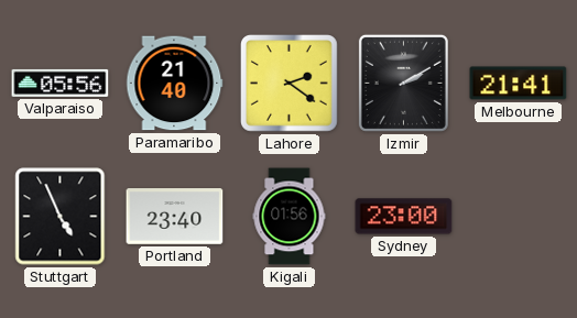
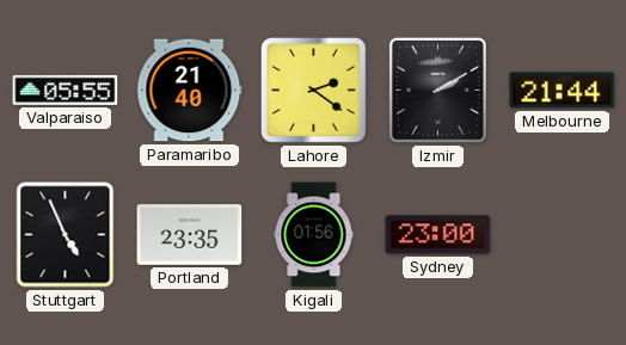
Valparaiso: 05:56 -> 05:55 (66, 90)
Melbourne: 21:41 -> 21:44 (563, 91)
Portland: 23:40 -> 23:35 (190, 235)
